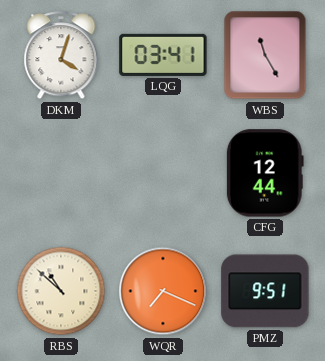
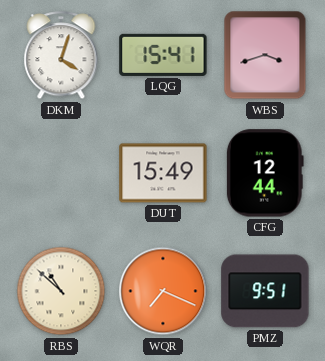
LQG: 03:41 -> 15:41 (163, 55)
WBS: 11:25 -> 3:42 (265, 55)
DUT: none -> 15:49 (163, 173)
